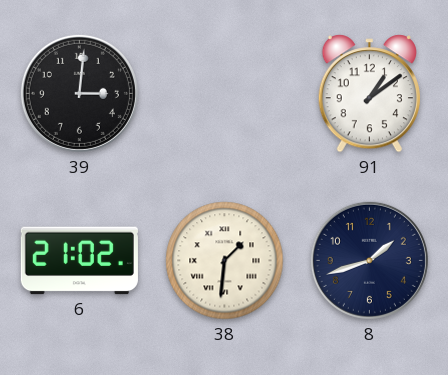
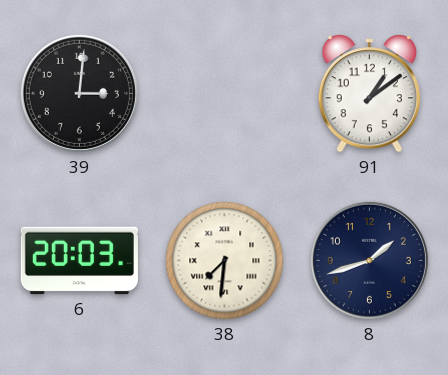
6: 21:02 -> 20:03 (79, 261)
38: 1:31 -> 7:31 (225, 261)
